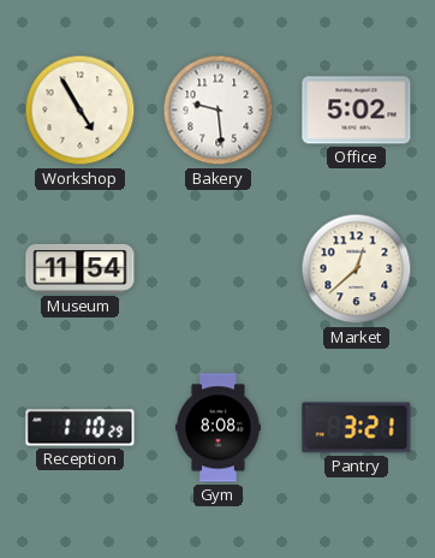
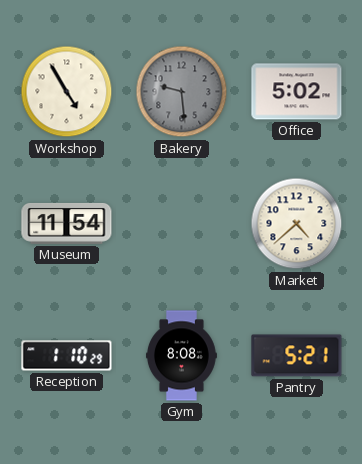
Bakery dial: white -> grey (182, 92)
Market: 12:38 -> 4:38 (297, 224)
Pantry: 3:21 -> 5:21 (297, 356)
